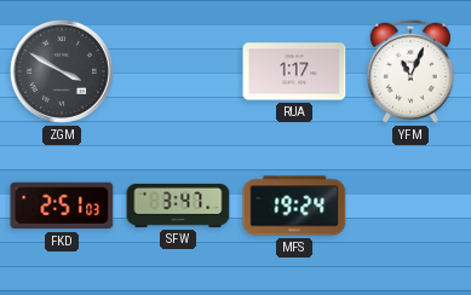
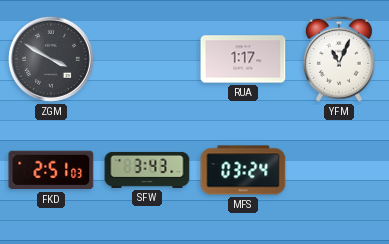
SFW: 3:47 -> 3:43 (147, 170)
MFS: 19:24 -> 03:24 (243, 170)
